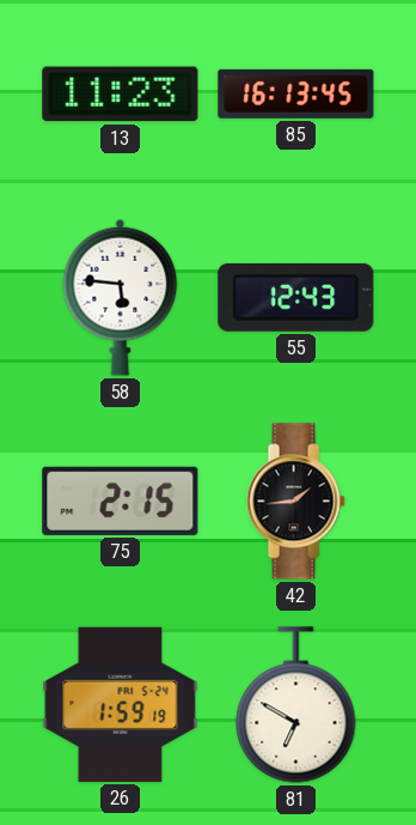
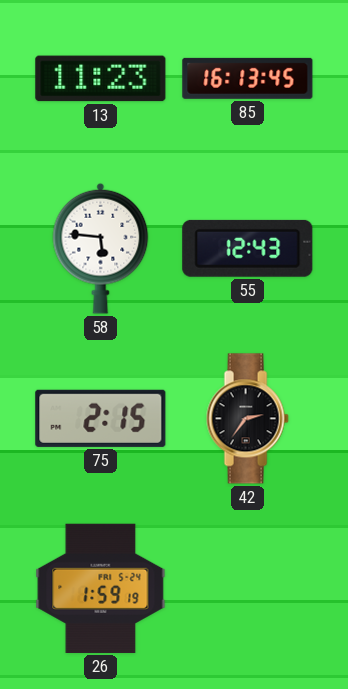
42: 1:44 -> 2:36 (247, 419)
81: 6:50 -> none (296, 705)
